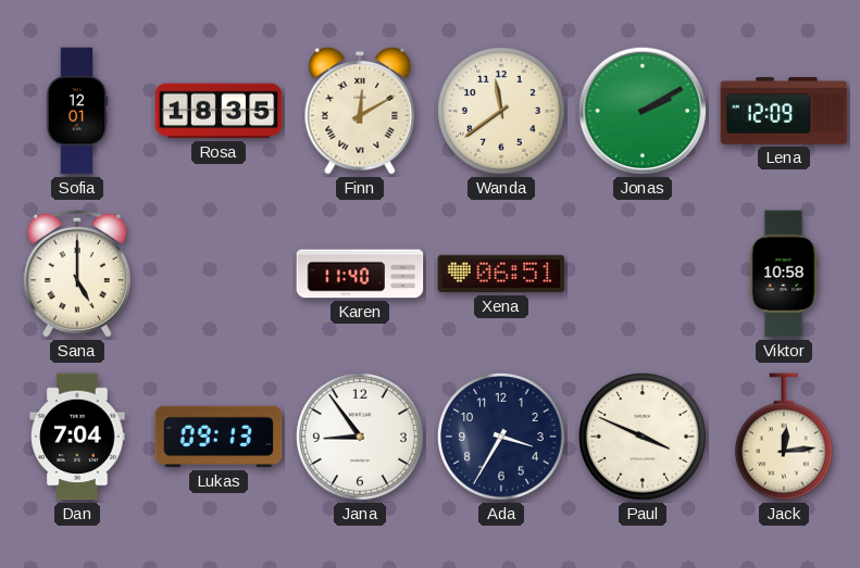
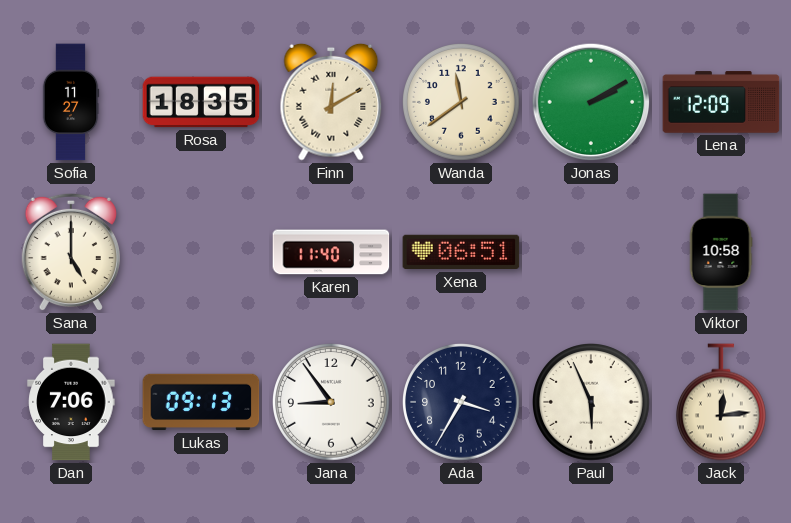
Sofia: 12:01 -> 11:27 (71, 102)
Dan: 7:04 -> 7:06 (71, 402)
Paul: 3:49 -> 5:56 (592, 403)
